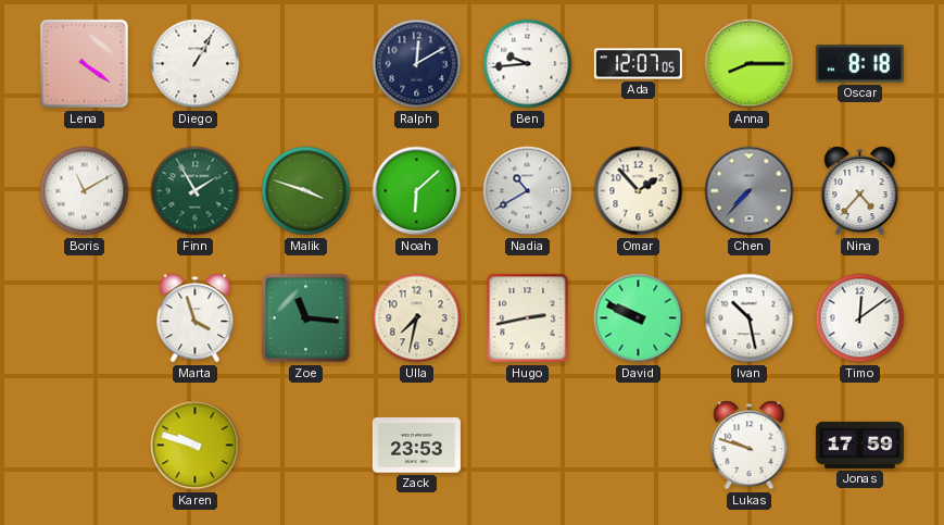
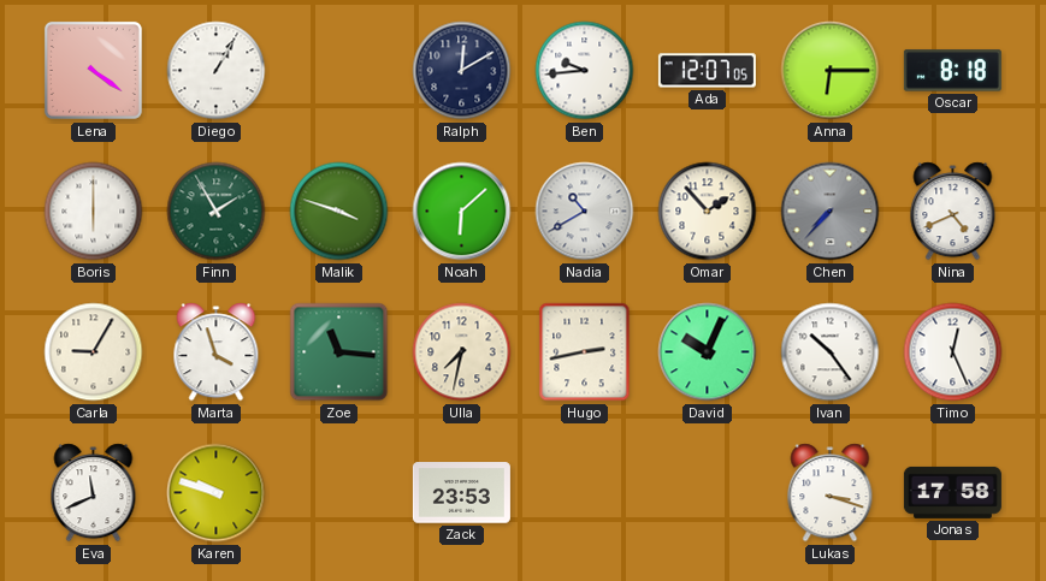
Anna: 8:15 -> 6:15 (831, 71)
Boris: 11:10 -> 6:00 (94, 212)
Nina: 4:37 -> 4:41 (953, 212)
Carla: none -> 9:05 (94, 352)
David: 9:49 -> 10:04 (708, 352)
Ivan: 10:28 -> 10:24 (831, 352)
Timo: 12:09 -> 12:26 (953, 352)
Eva: none -> 11:41 (94, 493)
Lukas: 9:48 -> 3:18 (831, 493)
Jonas: 17:59 -> 17:58 (952, 492)
